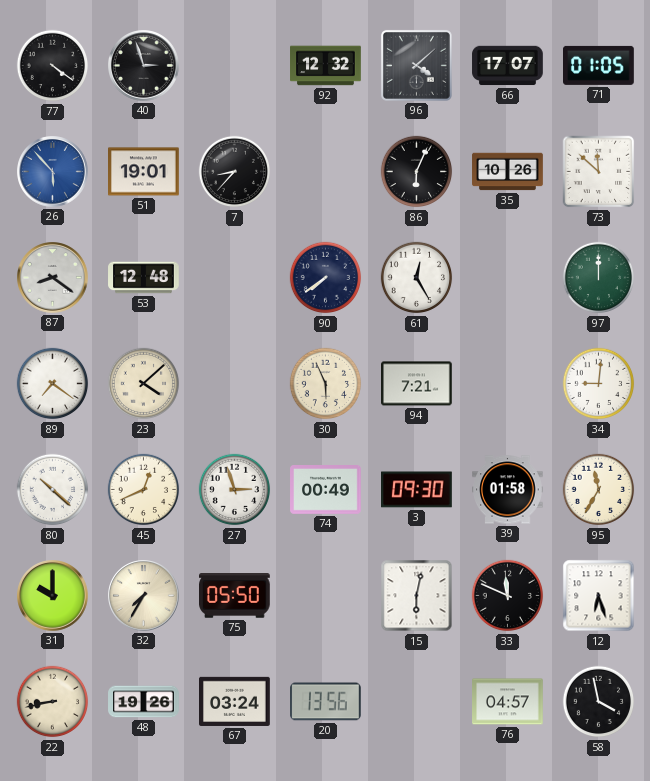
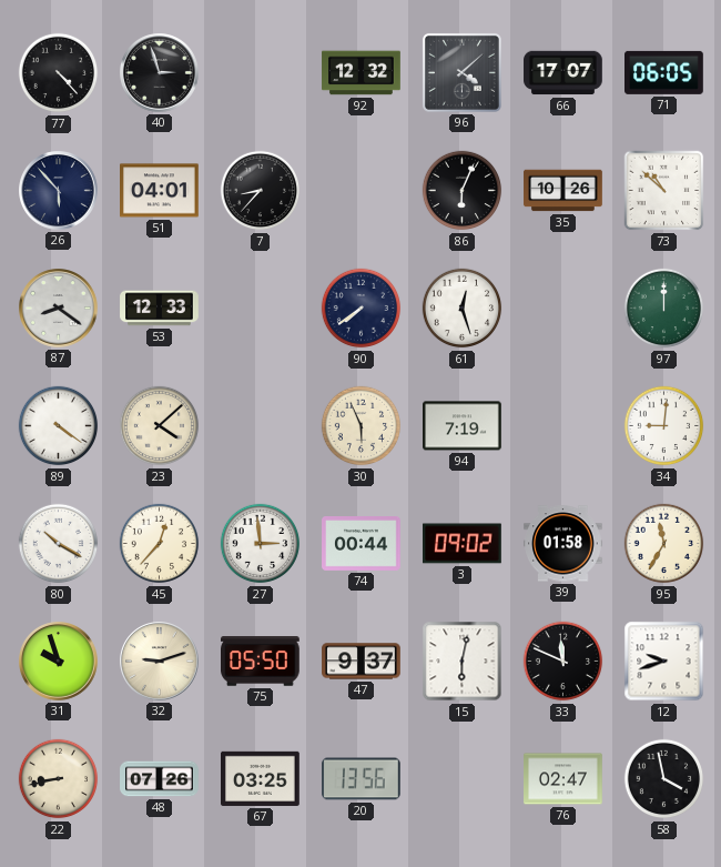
77: 4:21 -> 4:23 (59, 73)
71: 01:05 -> 06:05 (664, 72)
26 dial: blue -> navy (59, 191)
51: 19:01 -> 04:01 (160, 191)
73: 11:52 -> 10:52 (664, 191)
53: 12:48 -> 12:33 (160, 309)
61: 12:25 -> 12:27 (463, 309)
89: 7:21 -> 4:21 (59, 426)
94: 7:21 -> 7:19 (463, 426)
80: 10:22 -> 10:20 (59, 544)
45: 12:41 -> 12:37 (160, 544)
27: 2:57 -> 2:59 (261, 544)
74: 00:49 -> 00:44 (362, 544)
3: 09:30 -> 09:02 (463, 544)
31: 10:00 -> 9:57 (59, 662)
32: 7:35 -> 9:12 (160, 662)
47: none -> 9:37 (362, 662)
12: 6:27 -> 9:42 (664, 662)
48: 19:26 -> 07:26 (160, 779)
67: 03:24 -> 03:25 (261, 778)
76: 04:57 -> 02:47 (563, 779)
